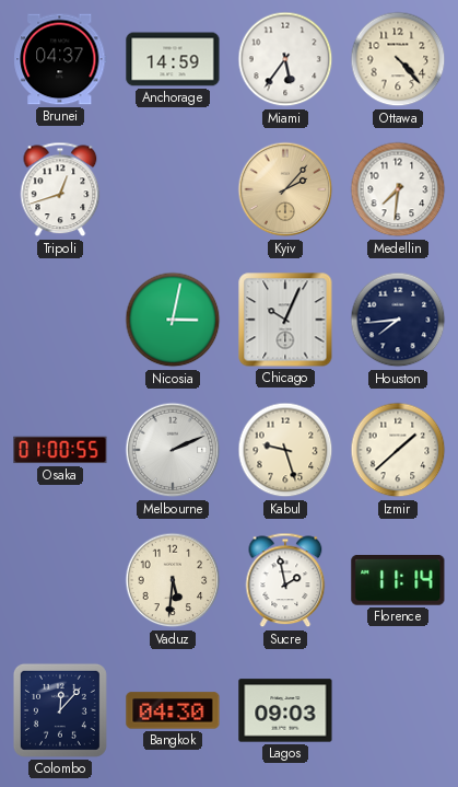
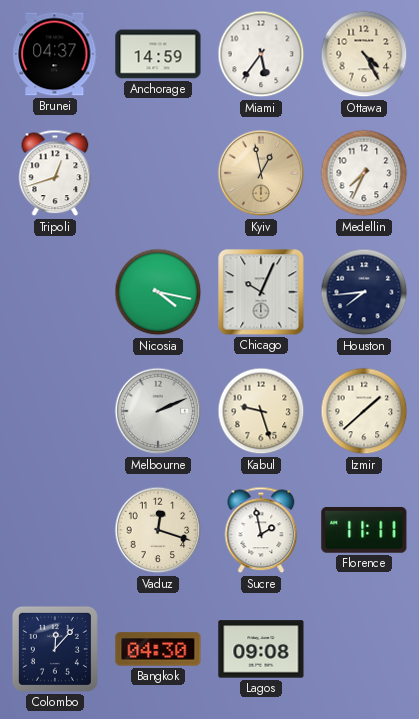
Ottawa: 4:23 -> 4:25 (364, 54)
Kyiv: 2:07 -> 12:58 (261, 173)
Medellin: 7:31 -> 7:34 (364, 173)
Nicosia: 3:02 -> 4:17 (158, 292)
Osaka: 01:00 -> none (60, 450)
Vaduz: 5:31 -> 12:18 (158, 530)
Florence: 11:14 -> 11:11 (364, 530)
Lagos: 09:03 -> 09:08 (261, 649)
